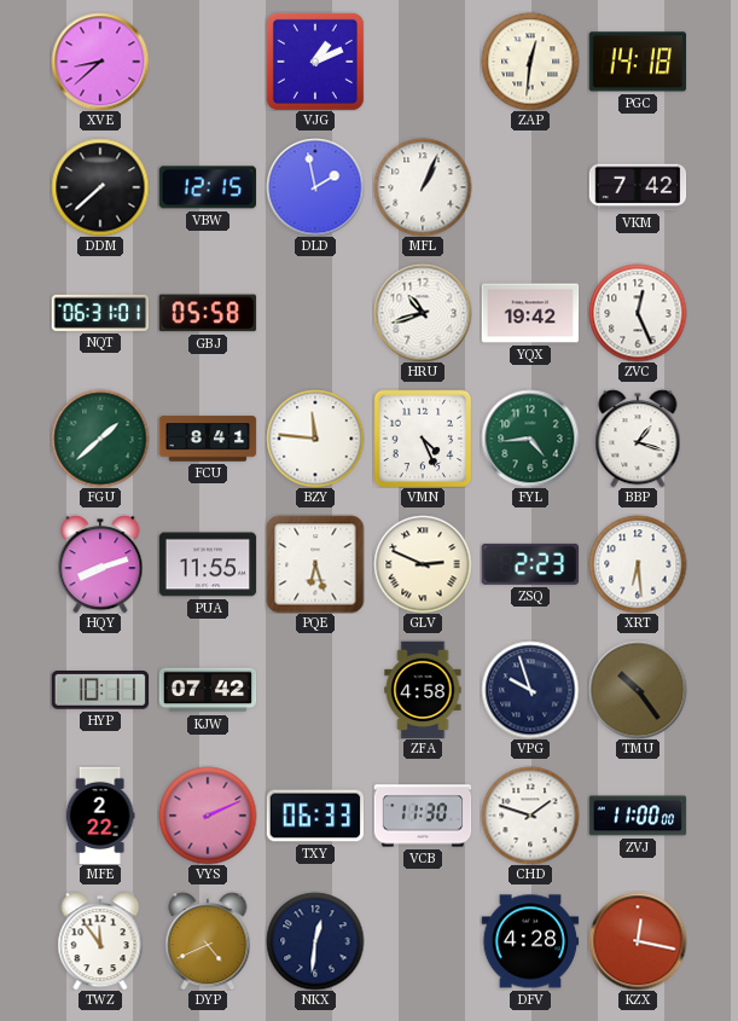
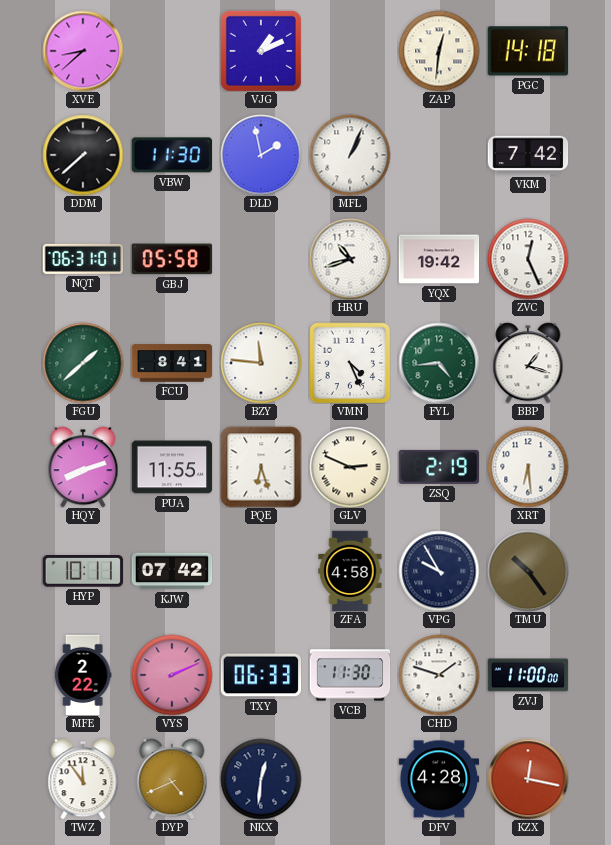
VBW: 12:15 -> 11:30 (171, 155)
ZSQ: 2:23 -> 2:19 (438, 467)
VPG: 9:57 -> 9:55 (439, 571)
